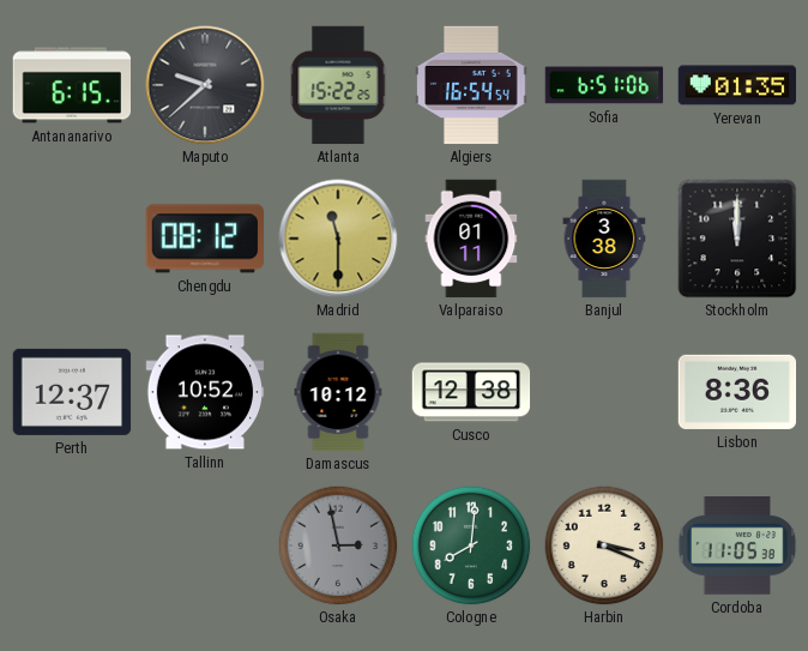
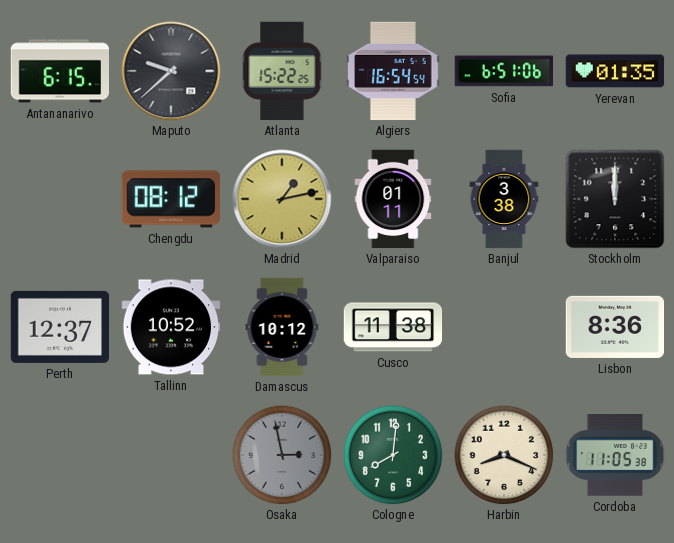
Madrid: 11:30 -> 1:13 (282, 199)
Cusco: 12:38 -> 11:38 (393, 327)
Harbin: 3:19 -> 8:19 (504, 455)
